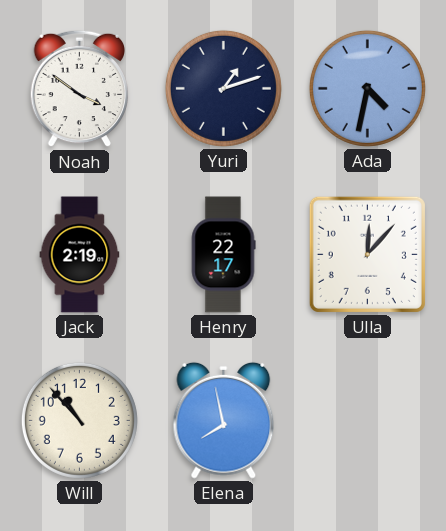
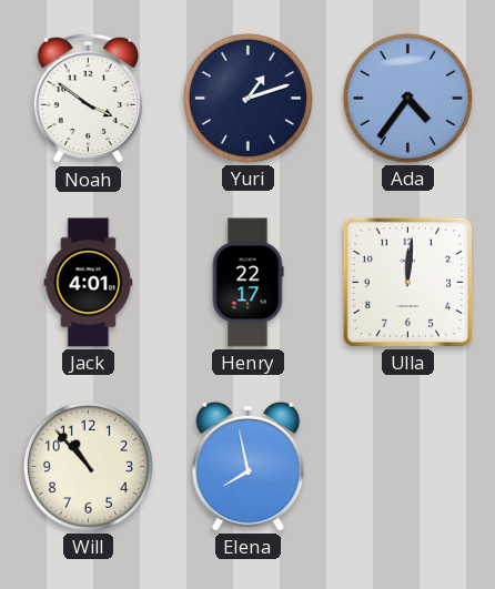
Ada: 4:32 -> 4:36 (407, 98)
Jack: 2:19 -> 4:01 (89, 283)
Ulla: 12:07 -> 12:01 (407, 282)
